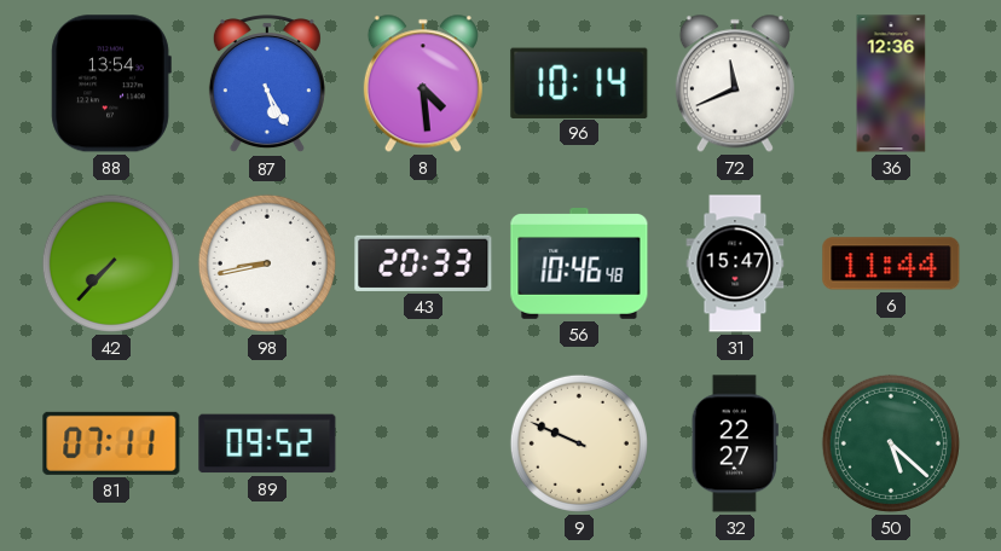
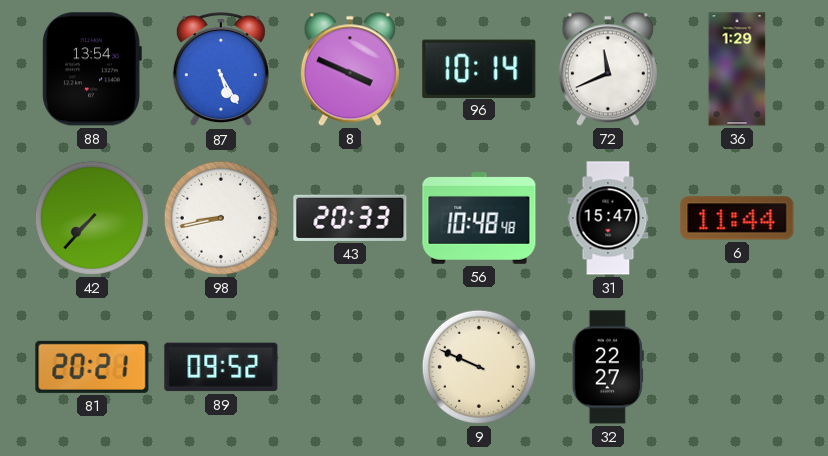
8: 4:29 -> 3:49 (350, 69)
36: 12:36 -> 1:29 (737, 69)
56: 10:46 -> 10:48 (479, 219)
81: 07:11 -> 20:21 (92, 367)
50: 5:22 -> none (891, 443)
